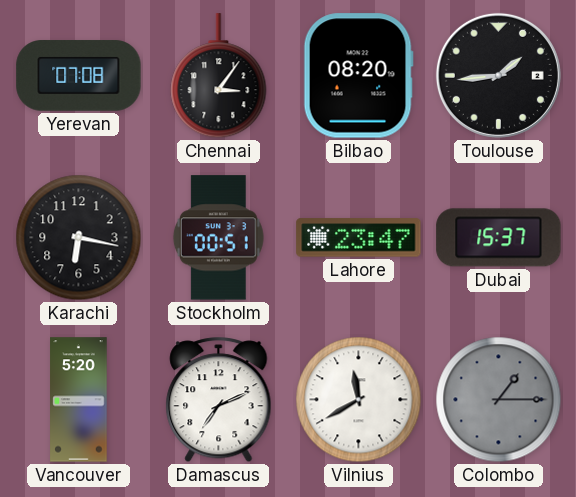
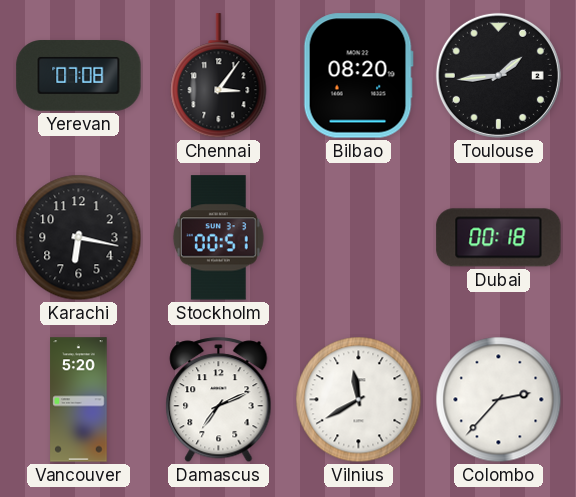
Lahore: 23:47 -> none (359, 238)
Dubai: 15:37 -> 00:18 (499, 238)
Colombo: 1:15 -> 2:37 (499, 400)
Colombo dial: grey -> white (499, 400)
